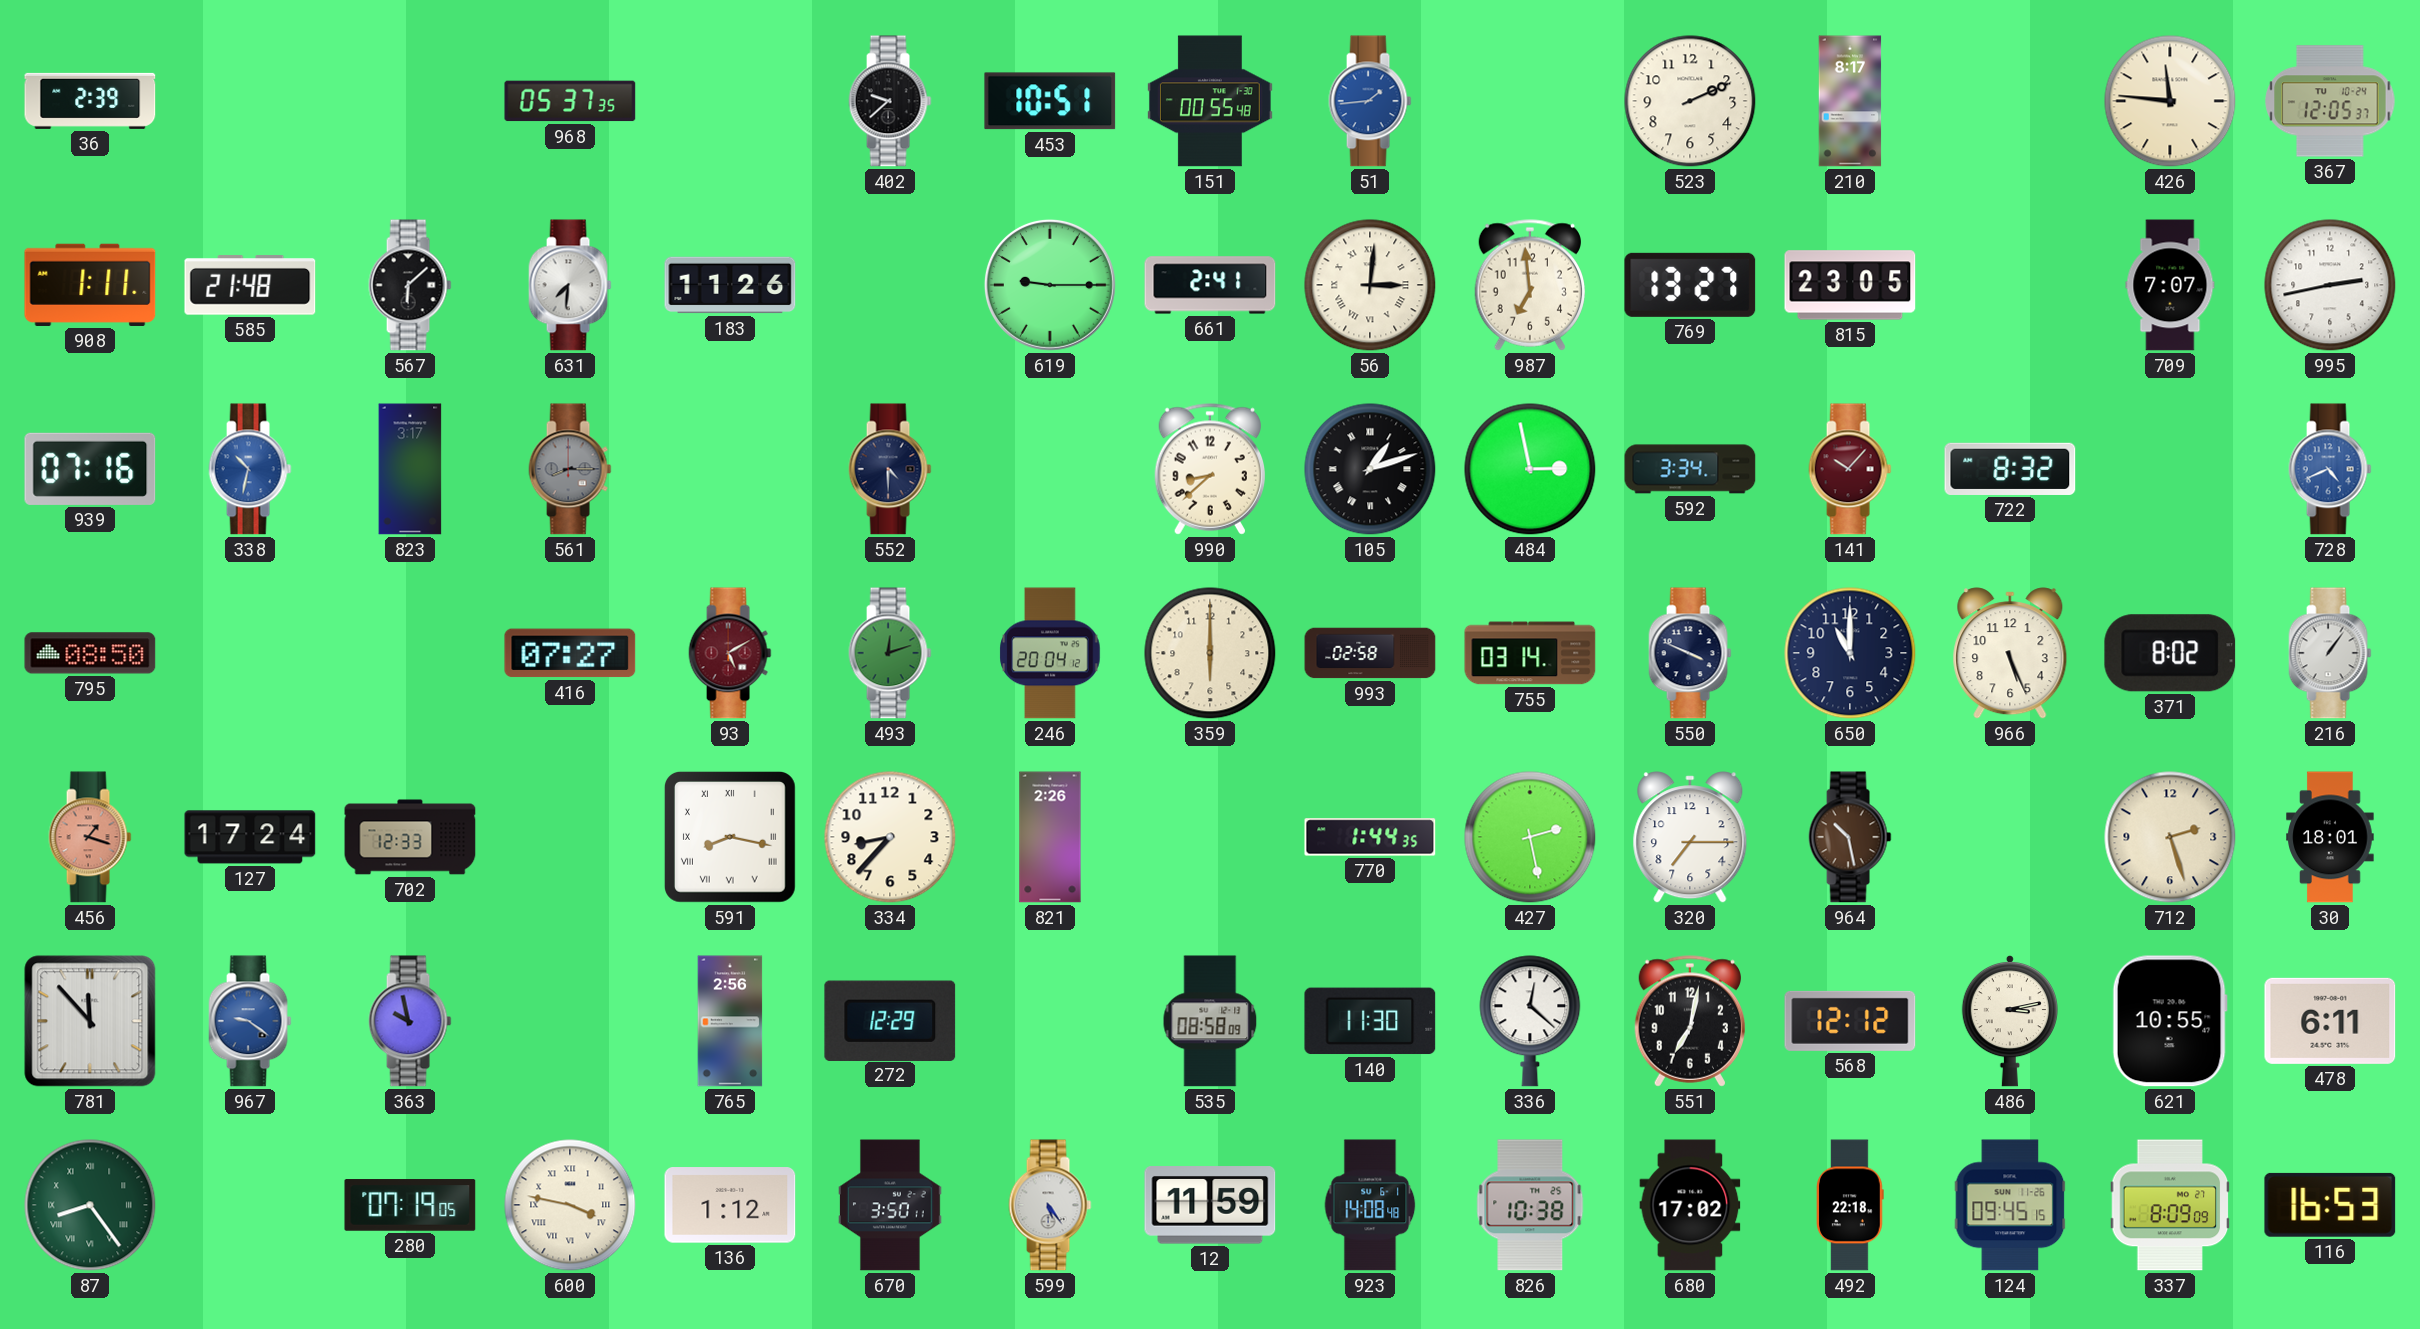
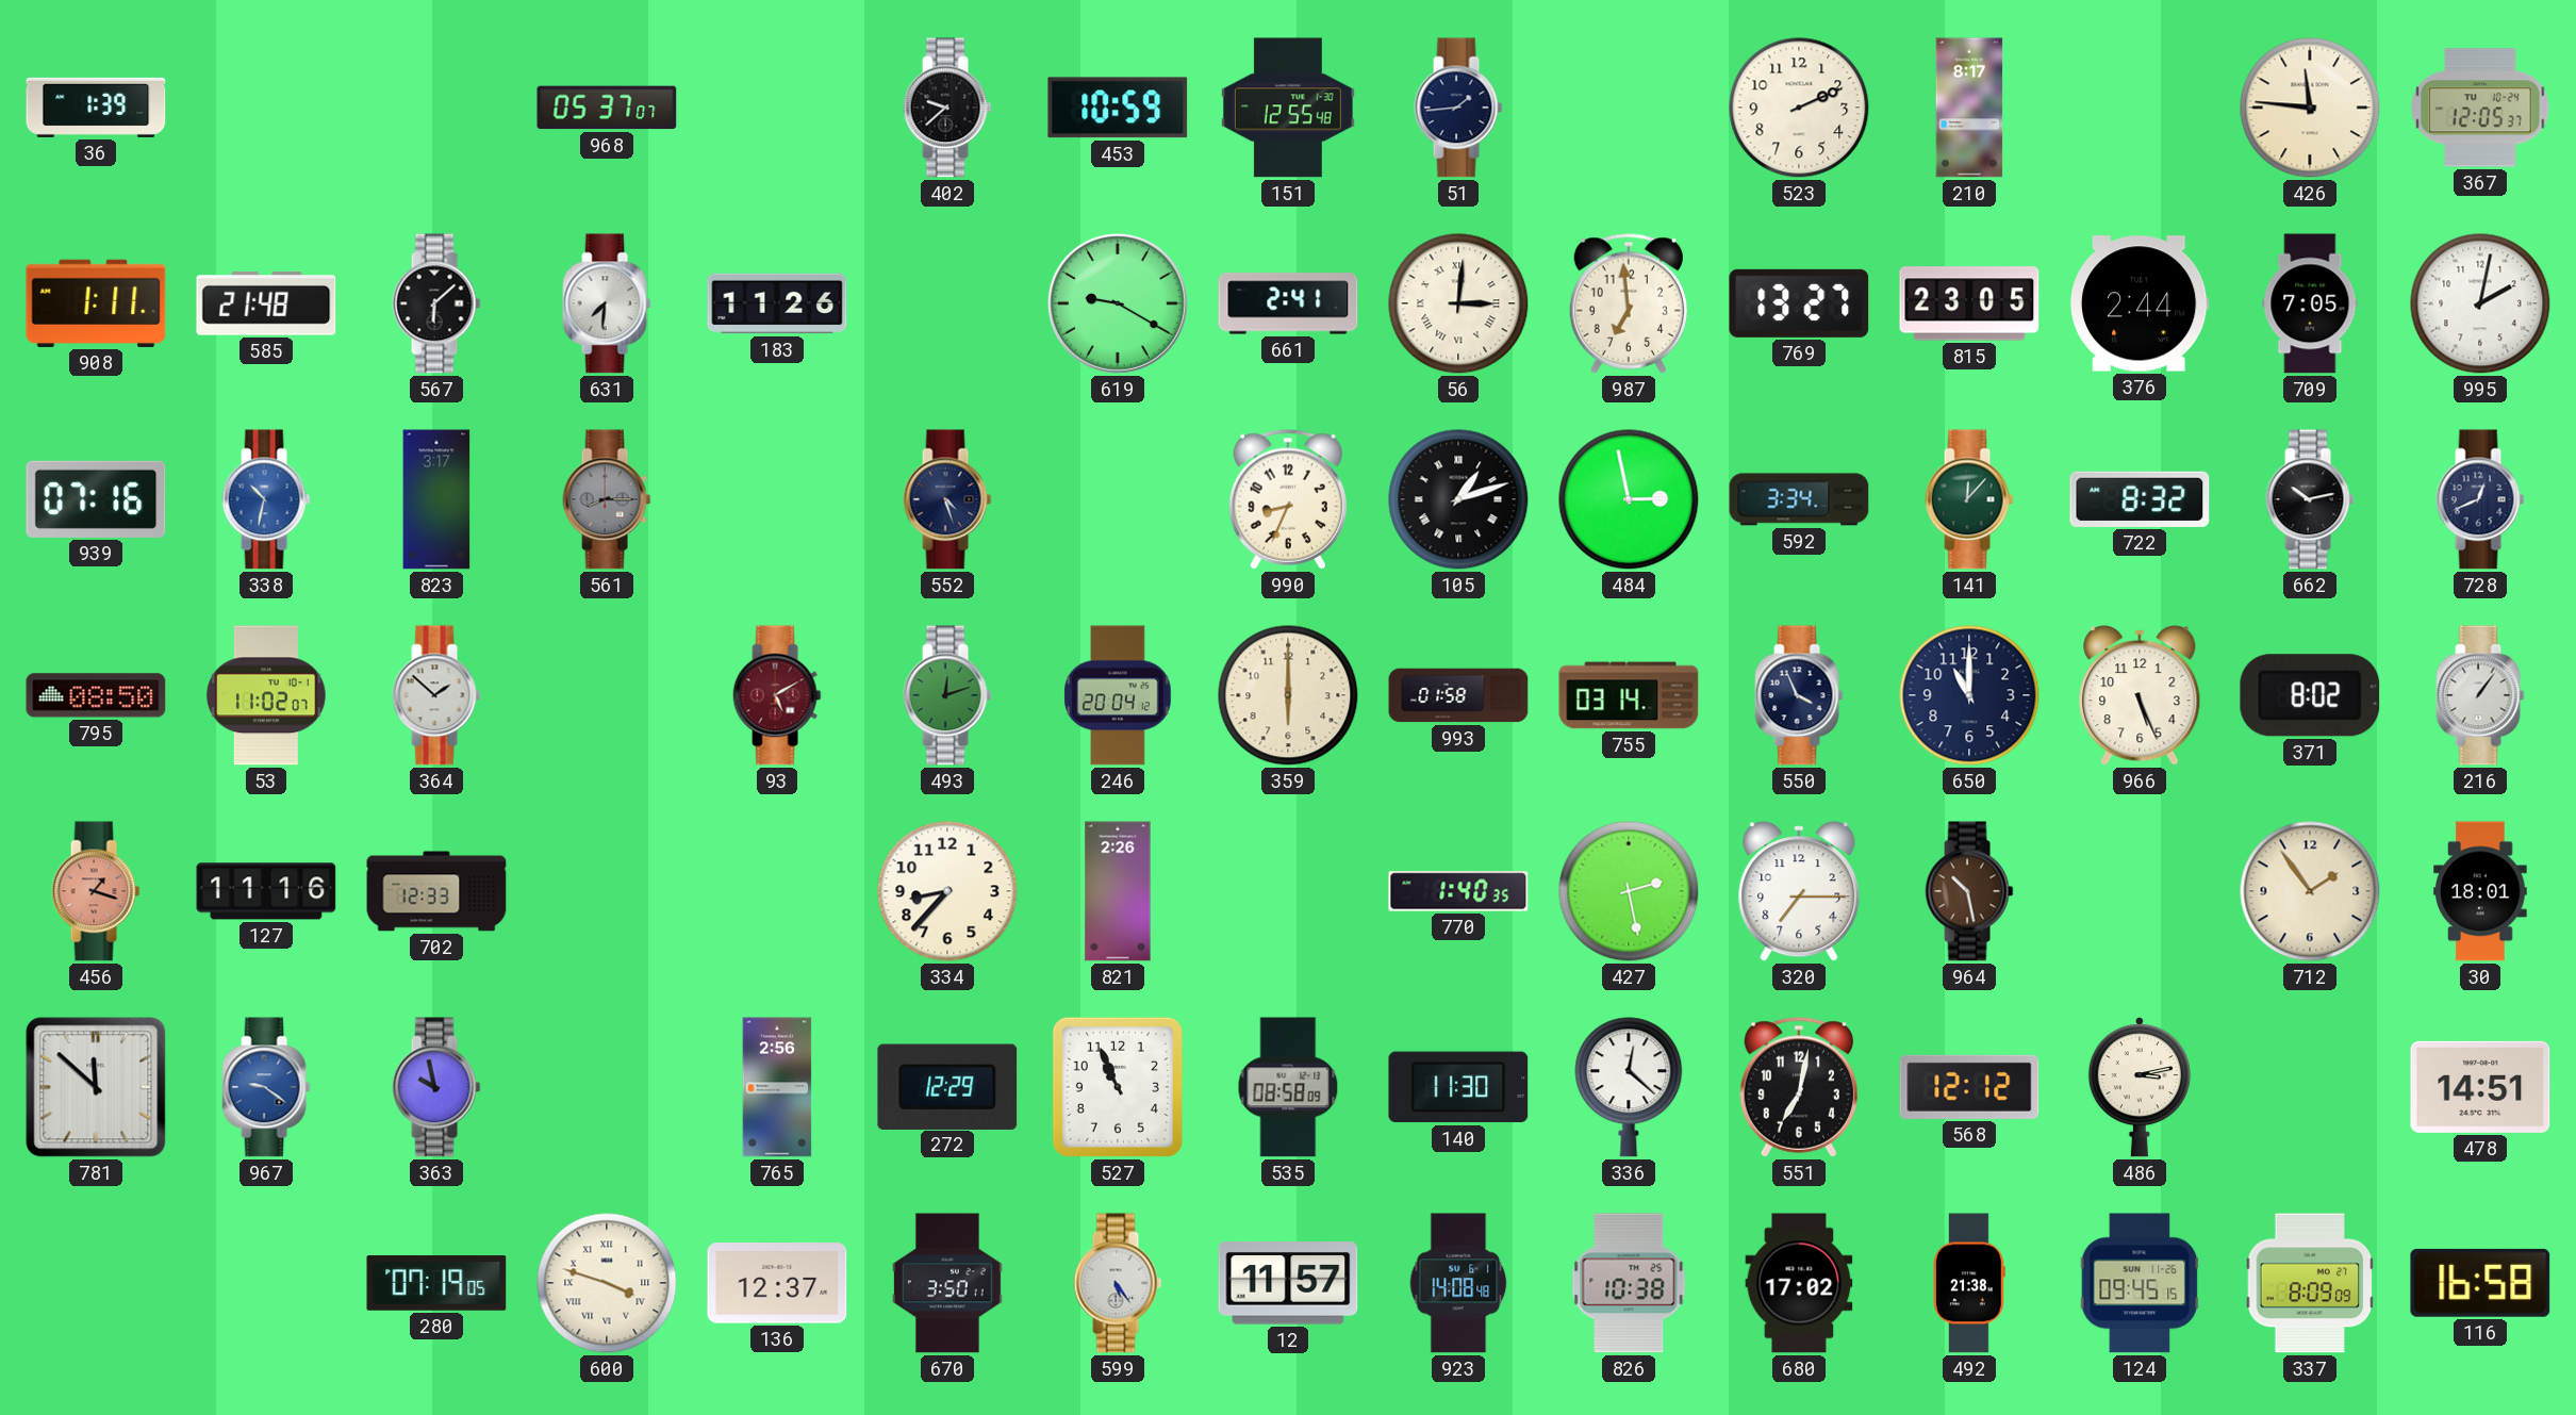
36: 2:39 -> 1:39 (96, 108)
968: 05:37:35 -> 05:37:07 (607, 108)
453: 10:51 -> 10:59 (1118, 108)
151: 00:55 -> 12:55 (1288, 108)
51 dial: blue -> navy (1458, 108)
619: 9:15 -> 9:20 (1118, 303)
376: none -> 2:44 (2140, 303)
709: 7:07 -> 7:05 (2310, 303)
995: 2:43 -> 2:02 (2480, 303)
552: 4:30 -> 4:27 (947, 499)
990: 8:38 -> 8:34 (1287, 499)
141: 10:07 -> 12:07 (1969, 499)
141 dial: burgundy -> green (1969, 499)
662: none -> 10:13 (2310, 499)
728: 4:41 -> 12:41 (2480, 499)
728 dial: blue -> navy (2480, 499)
53: none -> 11:02 (266, 695)
364: none -> 1:52 (436, 695)
416: 07:27 -> none (570, 653)
993: 02:58 -> 01:58 (1458, 695)
550: 3:49 -> 3:56 (1799, 695)
127: 17:24 -> 11:16 (266, 891)
591: 8:17 -> none (730, 837)
770: 1:44 -> 1:40 (1458, 891)
712: 2:27 -> 1:54 (2310, 891)
781: 11:53 -> 11:52 (96, 1087)
527: none -> 10:56 (1118, 1087)
621: 10:55 -> none (2170, 1021)
478: 6:11 -> 14:51 (2480, 1087)
87: 8:24 -> none (90, 1205)
600: 3:47 -> 3:48 (607, 1283)
136: 1:12 -> 12:37 (777, 1283)
12: 11:59 -> 11:57 (1288, 1283)
492: 22:18 -> 21:38 (1970, 1283)
116: 16:53 -> 16:58 (2480, 1283)
